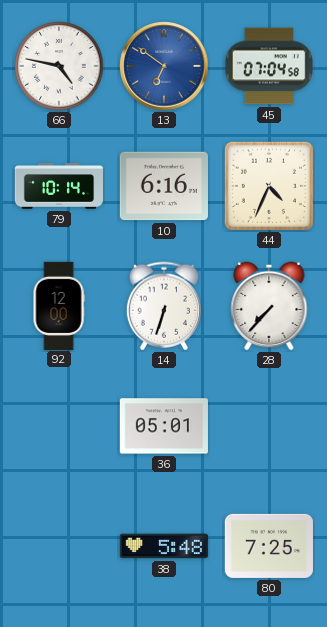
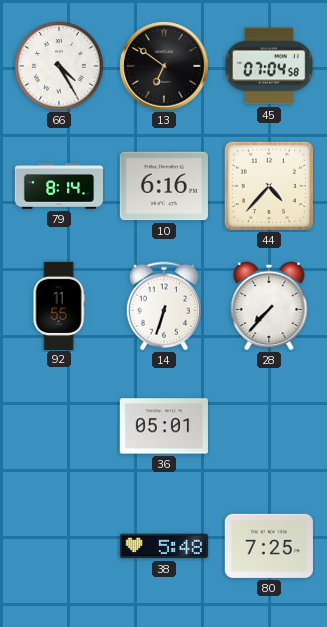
66: 4:47 -> 4:25 (59, 66)
13 dial: blue -> black (164, 66)
79: 10:14 -> 8:14 (59, 186)
44: 4:34 -> 4:37 (269, 186)
92: 12:00 -> 11:55 (59, 305)
